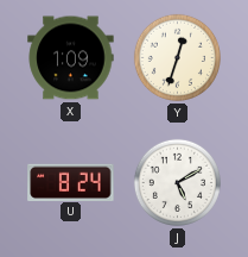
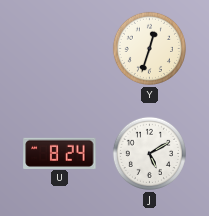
X: 1:09 -> none (71, 58)
